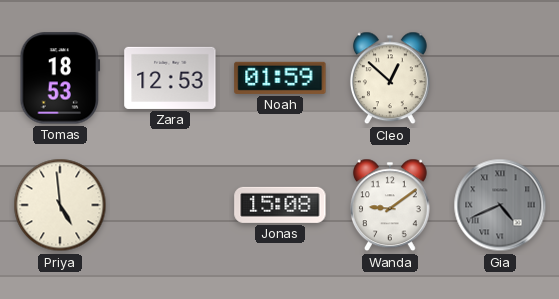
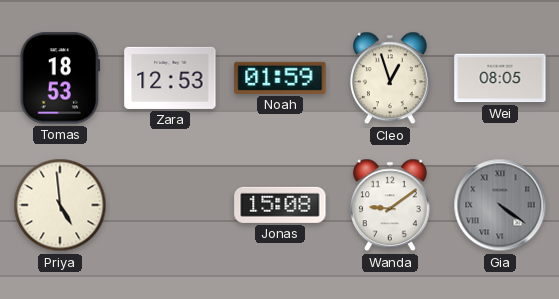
Cleo: 12:52 -> 12:57 (390, 78)
Wei: none -> 08:05 (500, 78)
Gia: 4:41 -> 4:21 (500, 205)
